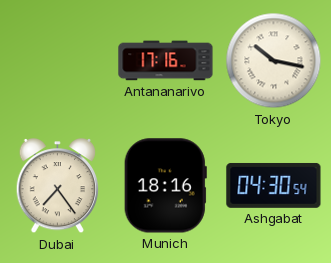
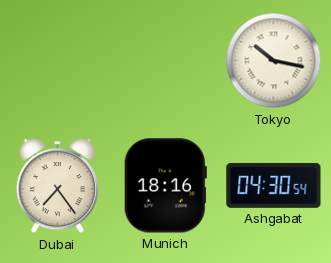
Antananarivo: 17:16 -> none (166, 61)
